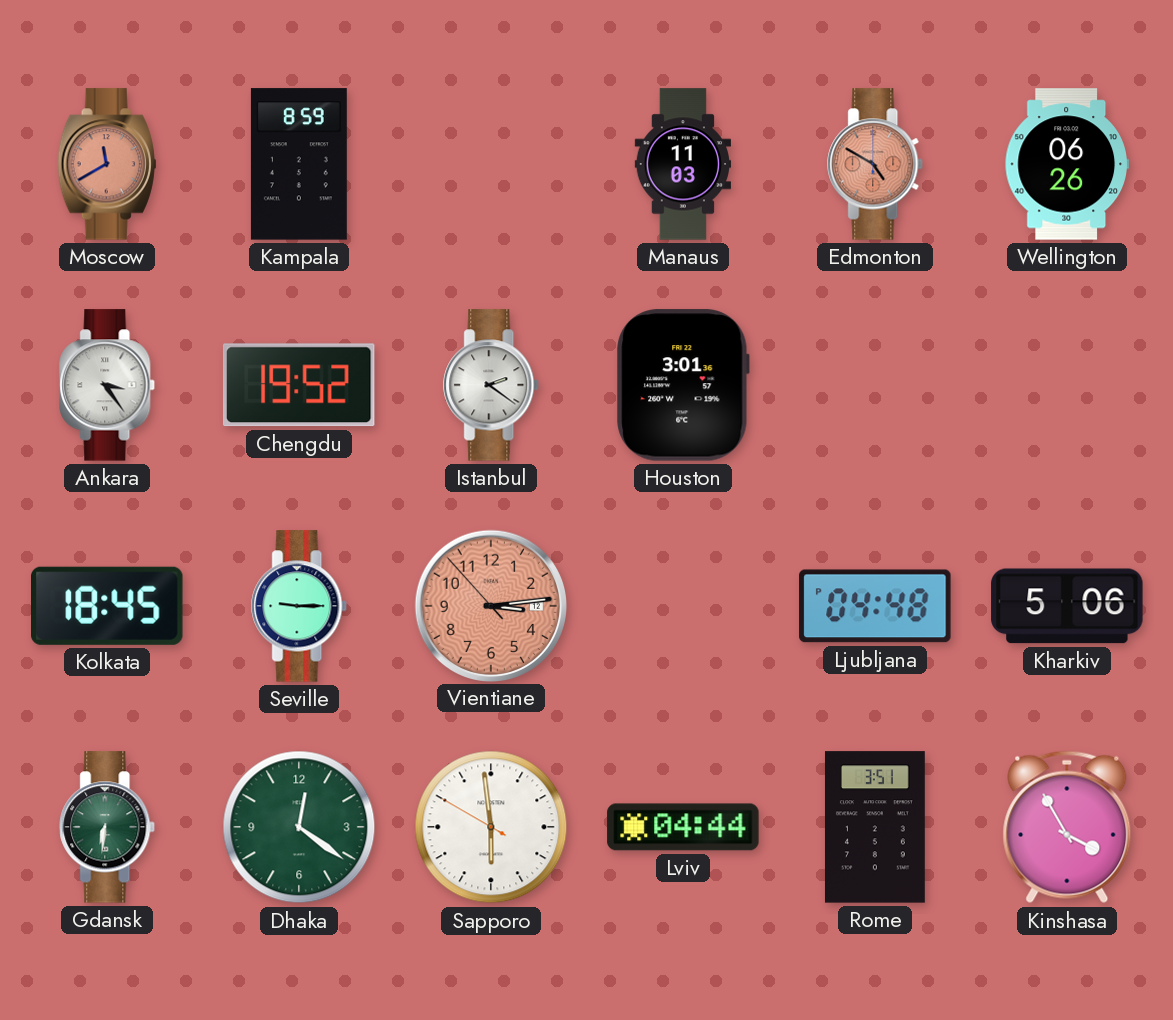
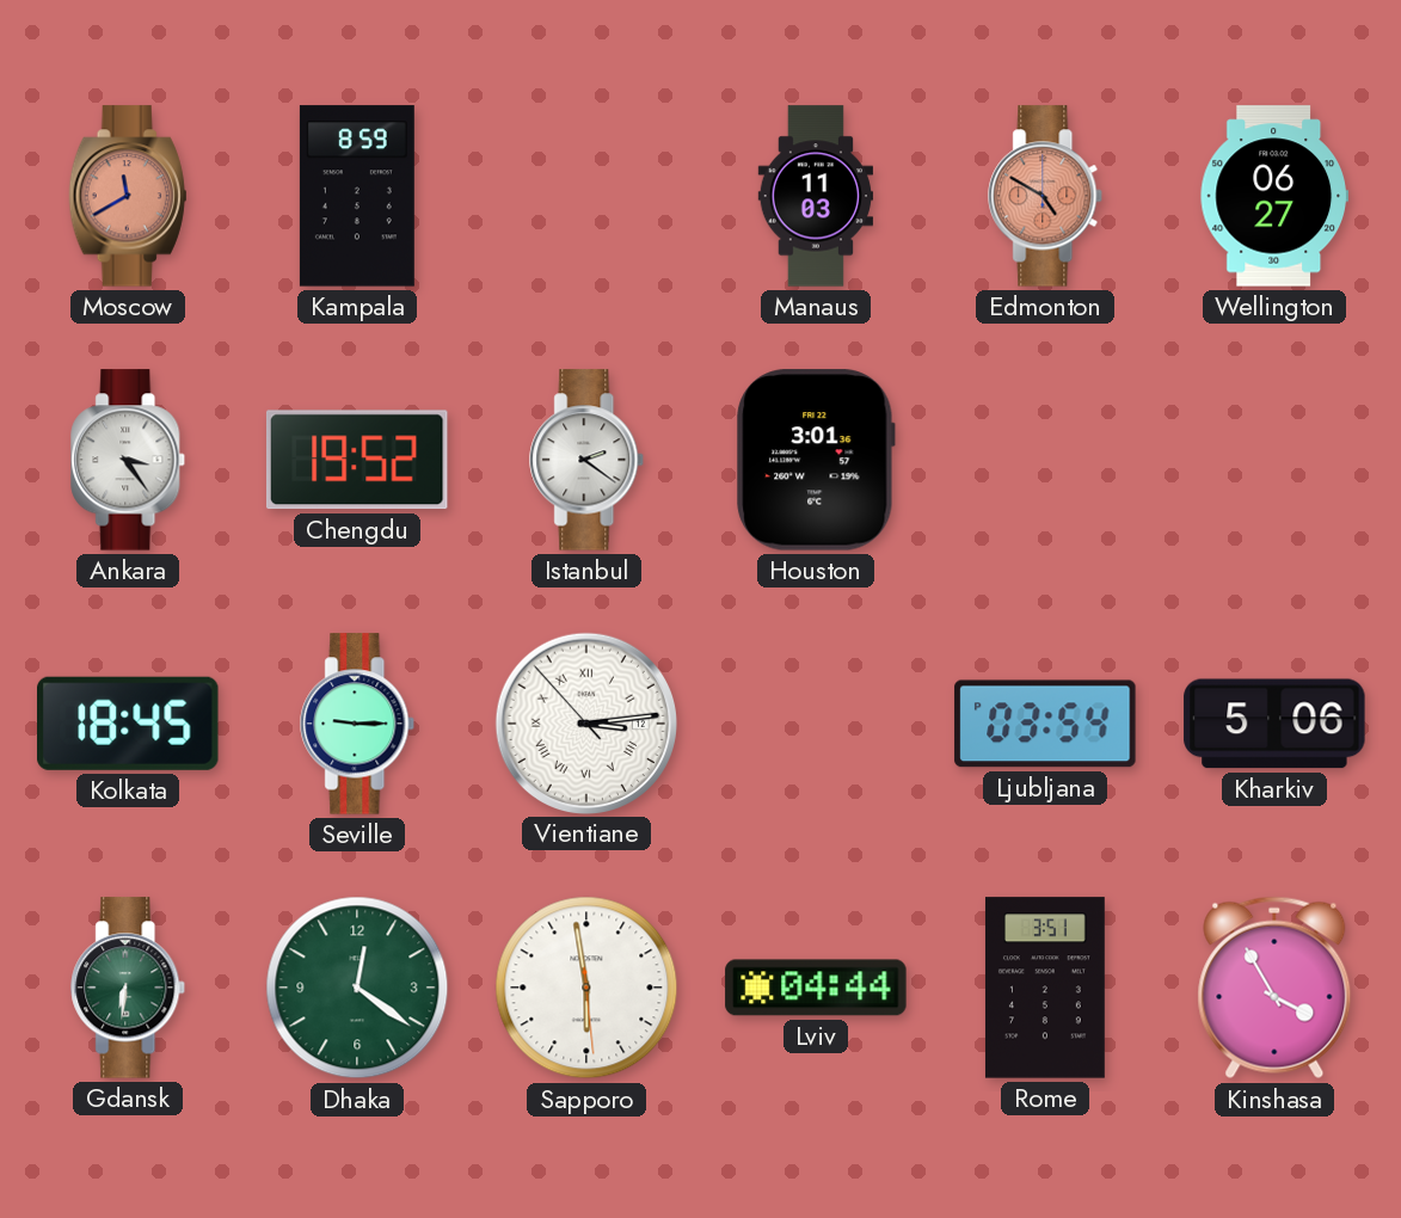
Wellington: 06:26 -> 06:27 (1273, 196)
Vientiane dial: salmon -> white (585, 722)
Vientiane numerals: Arabic -> Roman (585, 722)
Ljubljana: 04:48 -> 03:54 (1045, 724)
Sapporo: 5:58:50 -> 5:58:29 (586, 988)
